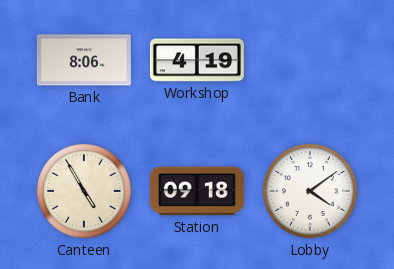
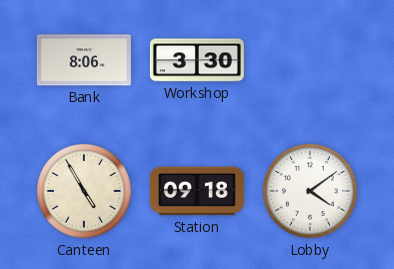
Workshop: 4:19 -> 3:30 (197, 60)
